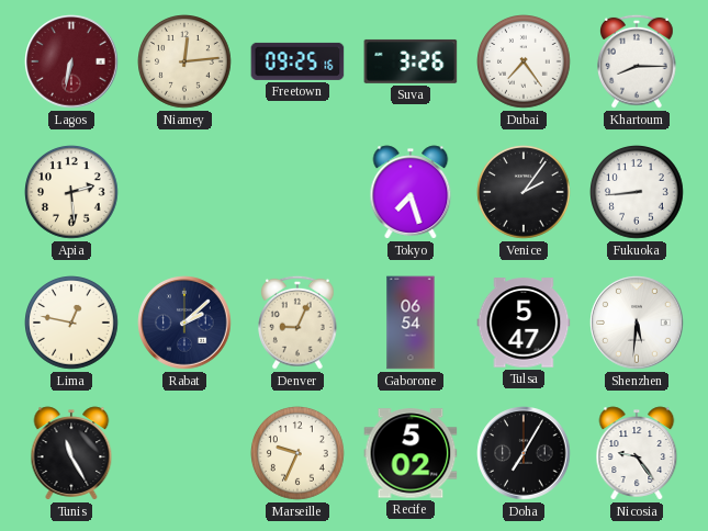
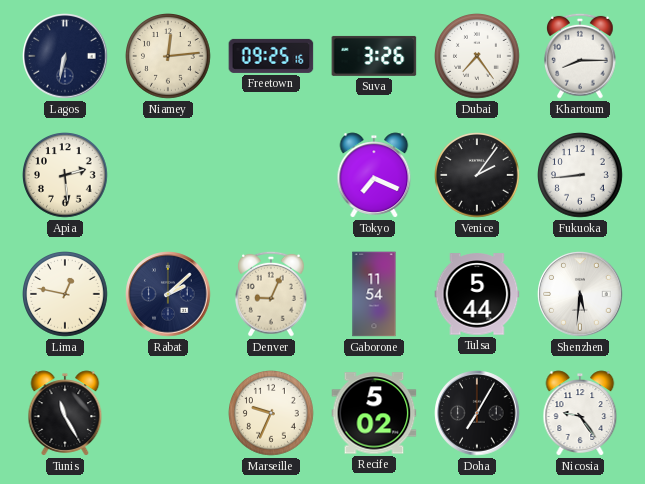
Lagos dial: burgundy -> navy (65, 56)
Tokyo: 7:27 -> 7:19 (374, 175)
Gaborone: 06:54 -> 11:54 (374, 294)
Tulsa: 5:47 -> 5:44 (477, 294)
